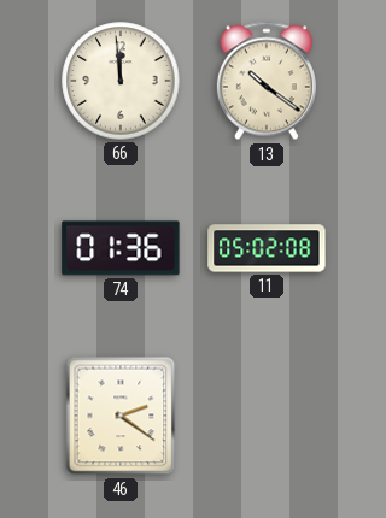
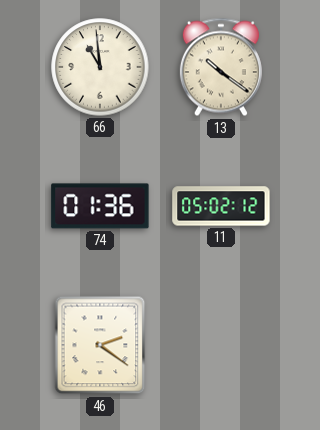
66: 11:59 -> 10:59 (100, 67)
11: 05:02:08 -> 05:02:12 (221, 206)
